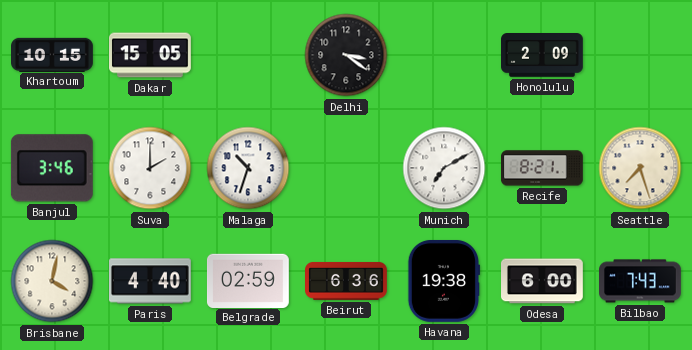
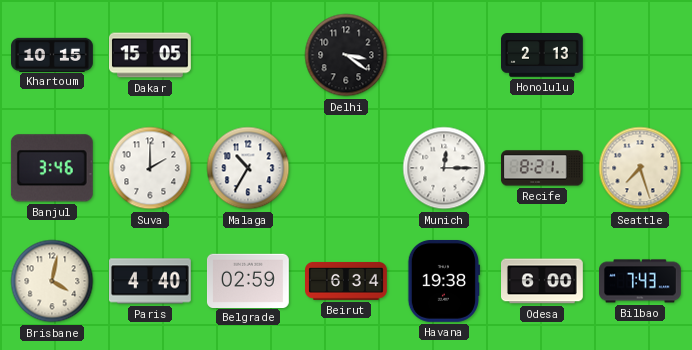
Honolulu: 2:09 -> 2:13 (543, 55)
Malaga: 10:33 -> 10:35 (248, 168)
Munich: 7:10 -> 12:15 (444, 168)
Beirut: 6:36 -> 6:34 (347, 281)
